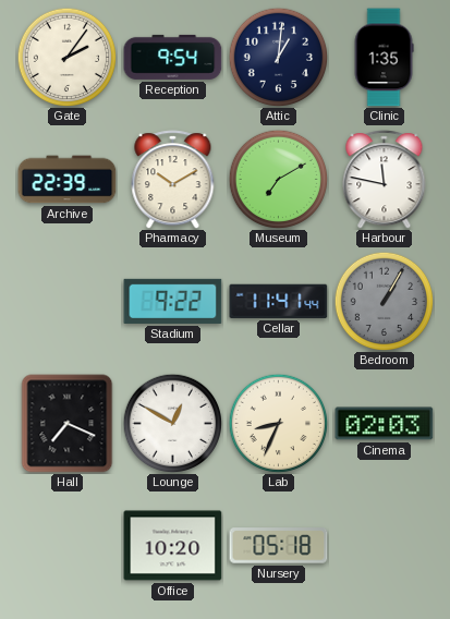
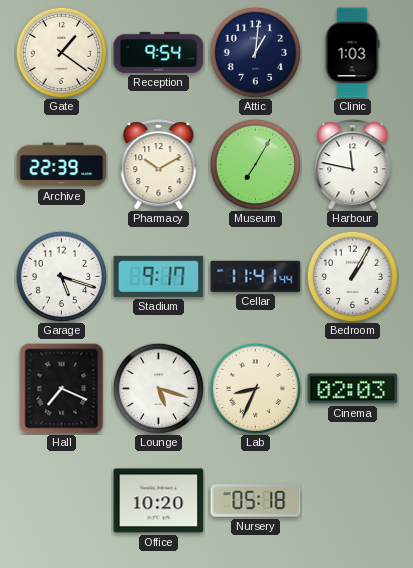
Gate: 2:06 -> 1:21 (61, 52)
Clinic: 1:35 -> 1:03 (352, 53)
Museum: 7:10 -> 7:05 (255, 164)
Garage: none -> 5:18 (61, 276)
Stadium: 9:22 -> 9:17 (159, 276)
Bedroom dial: grey -> white (352, 276)
Lounge: 12:50 -> 5:18 (158, 388)
